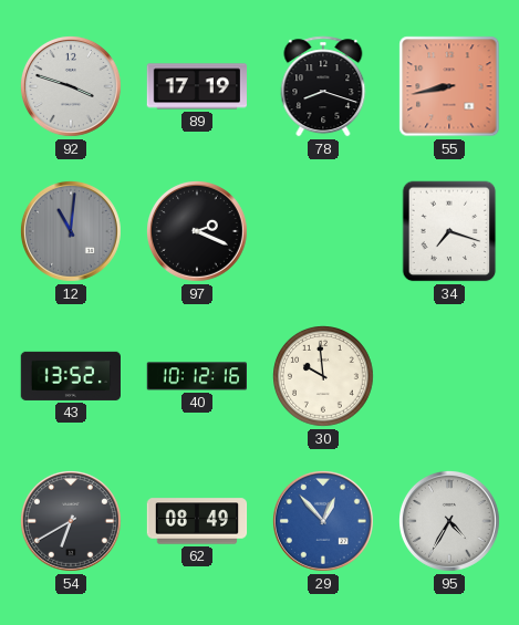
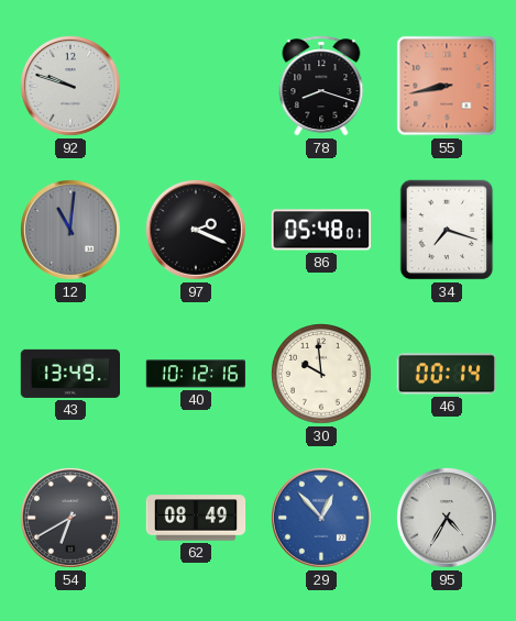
92: 3:48 -> 9:48 (70, 86)
89: 17:19 -> none (196, 86)
86: none -> 05:48 (320, 230)
43: 13:52 -> 13:49 (69, 374)
46: none -> 00:14 (446, 374)
